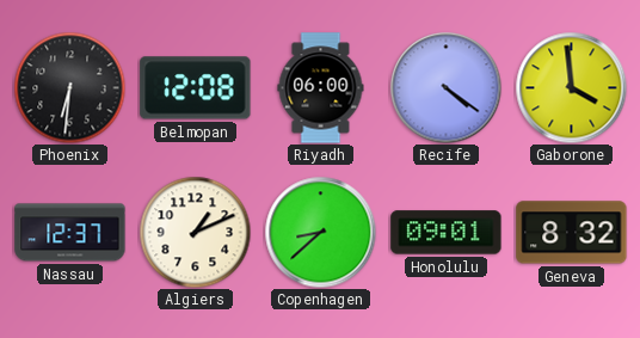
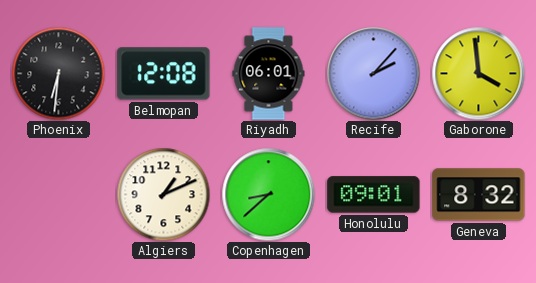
Riyadh: 06:00 -> 06:01 (269, 74)
Recife: 4:21 -> 2:07 (373, 73)
Nassau: 12:37 -> none (70, 233)
